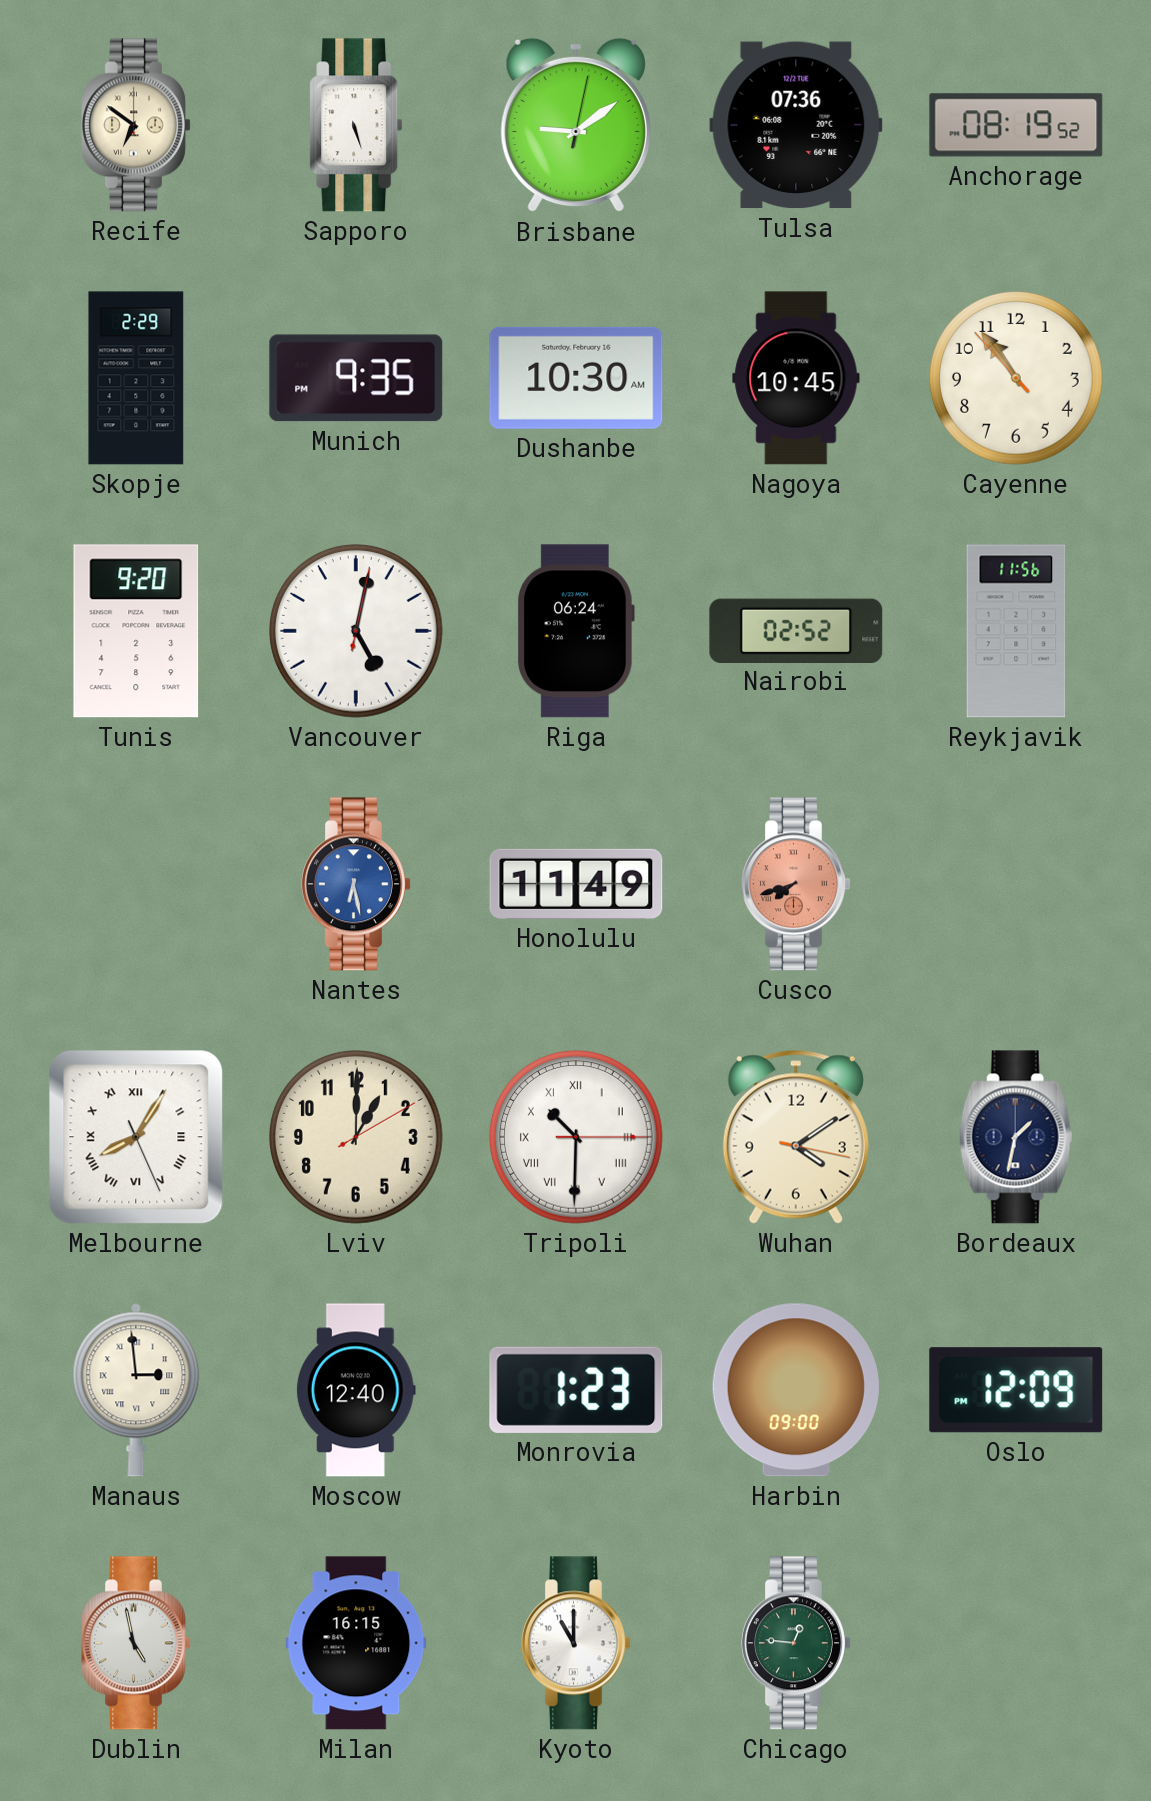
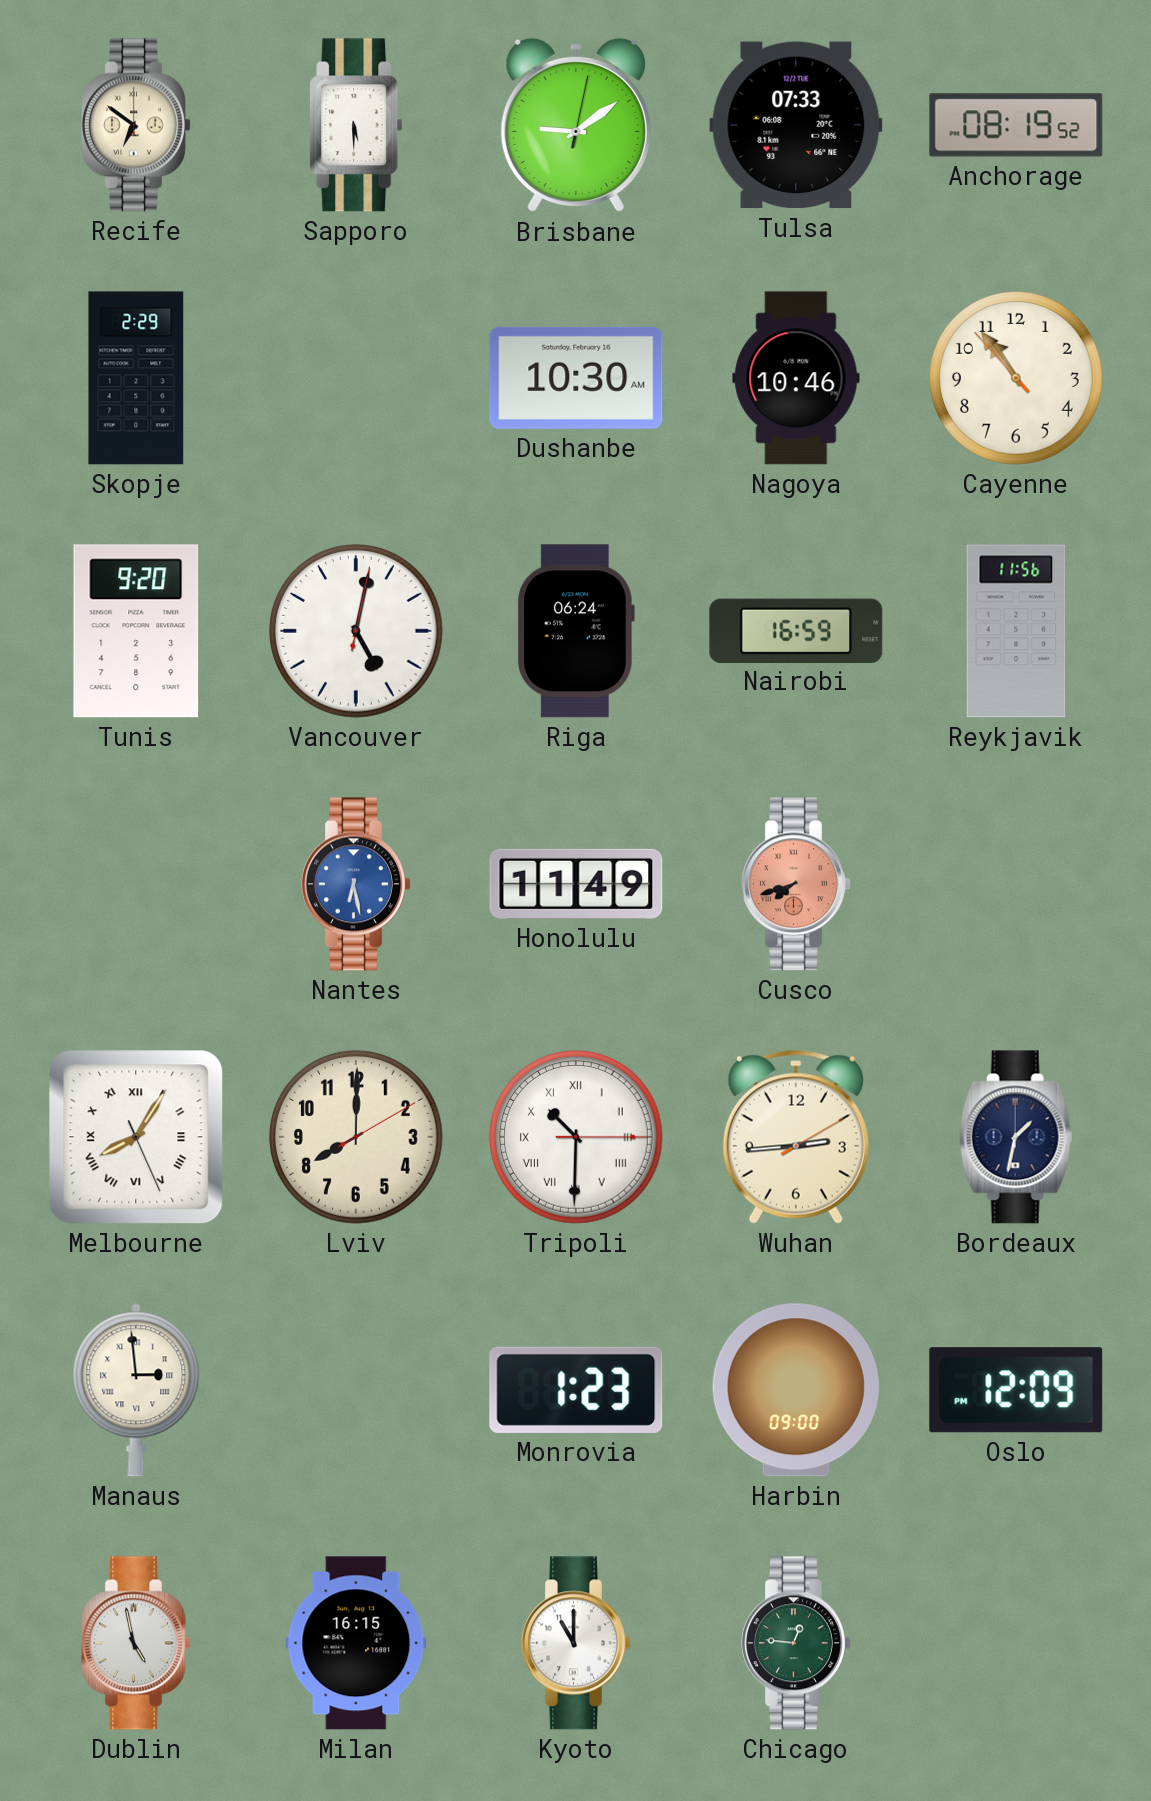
Sapporo: 5:27 -> 5:30 (356, 125)
Tulsa: 07:36 -> 07:33 (796, 125)
Munich: 9:35 -> none (356, 378)
Nagoya: 10:45 -> 10:46 (796, 378)
Nairobi: 02:52 -> 16:59 (796, 630)
Lviv: 1:00 -> 8:00 (357, 1138)
Wuhan: 4:09 -> 2:44 (796, 1137)
Moscow: 12:40 -> none (356, 1390)
